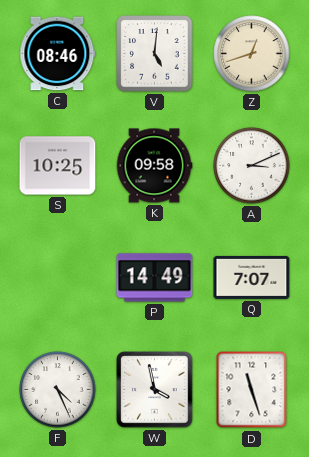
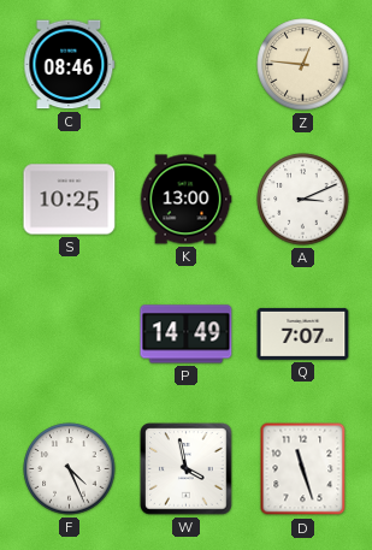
V: 5:01 -> none (155, 54)
Z: 12:42 -> 12:46 (303, 65)
K: 09:58 -> 13:00 (185, 200)
